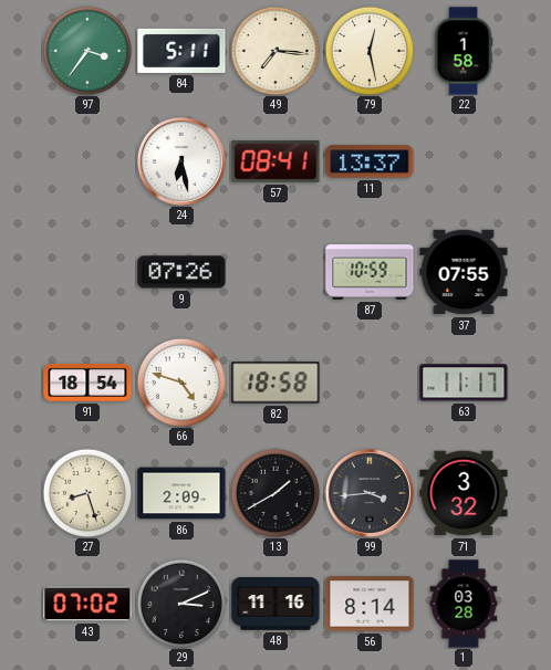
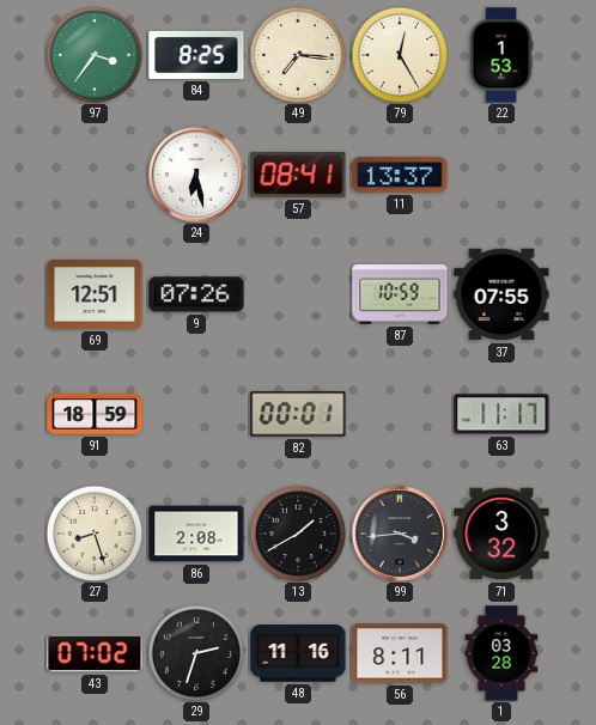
84: 5:11 -> 8:25 (196, 55)
79: 12:28 -> 12:25 (400, 55)
22: 1:58 -> 1:53 (501, 55)
69: none -> 12:51 (95, 296)
91: 18:54 -> 18:59 (95, 415)
66: 4:48 -> none (181, 383)
82: 18:58 -> 00:01 (298, 414)
86: 2:09 -> 2:08 (196, 534)
29: 3:11 -> 2:33 (196, 653)
56: 8:14 -> 8:11 (400, 653)
